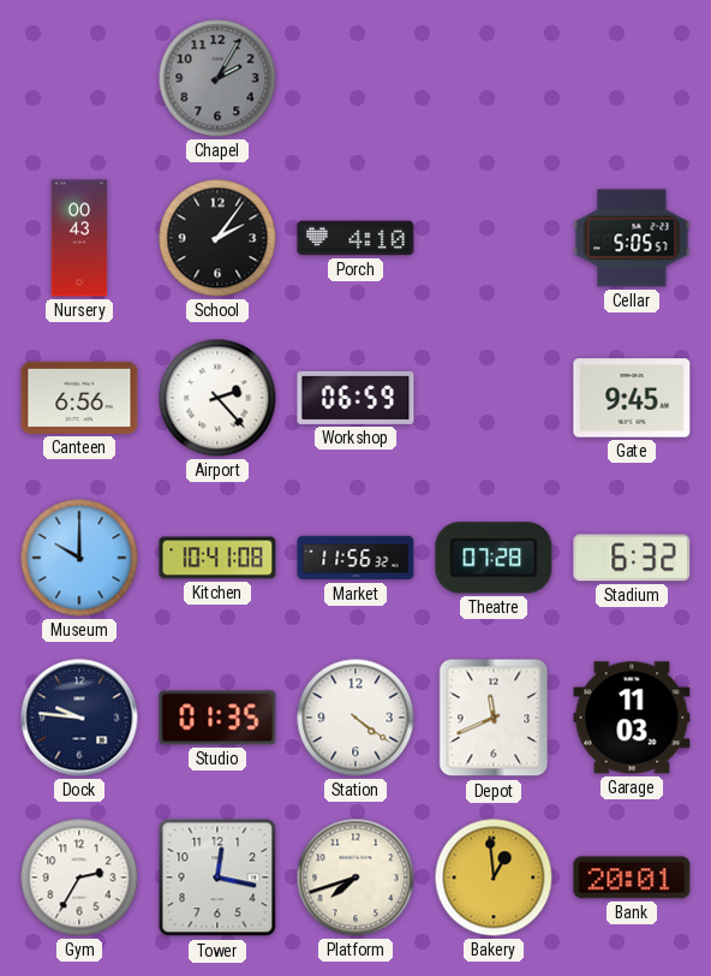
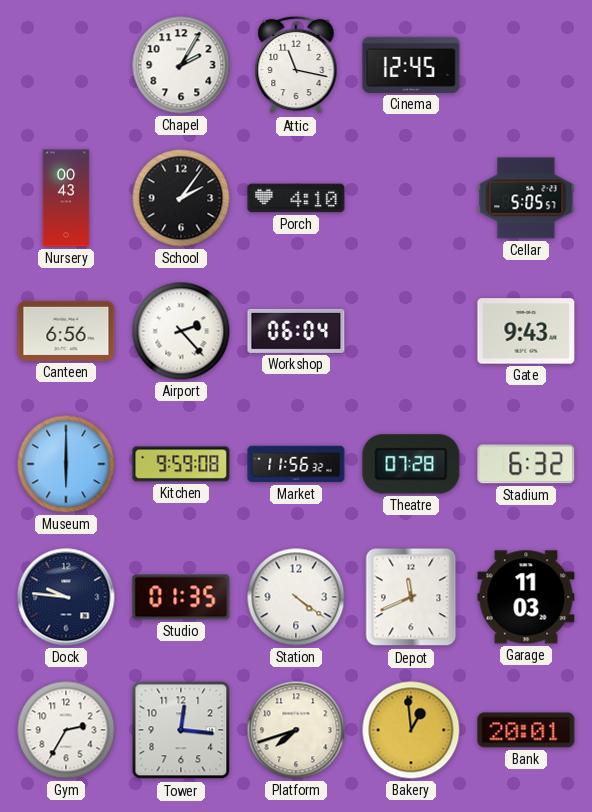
Chapel dial: grey -> white (181, 65)
Attic: none -> 11:17 (296, 65)
Cinema: none -> 12:45 (411, 65)
Workshop: 06:59 -> 06:04 (296, 331)
Gate: 9:45 -> 9:43 (526, 331)
Museum: 10:00 -> 6:00 (66, 464)
Kitchen: 10:41 -> 9:59 (181, 464)
Tower: 12:17 -> 12:16 (181, 730)
